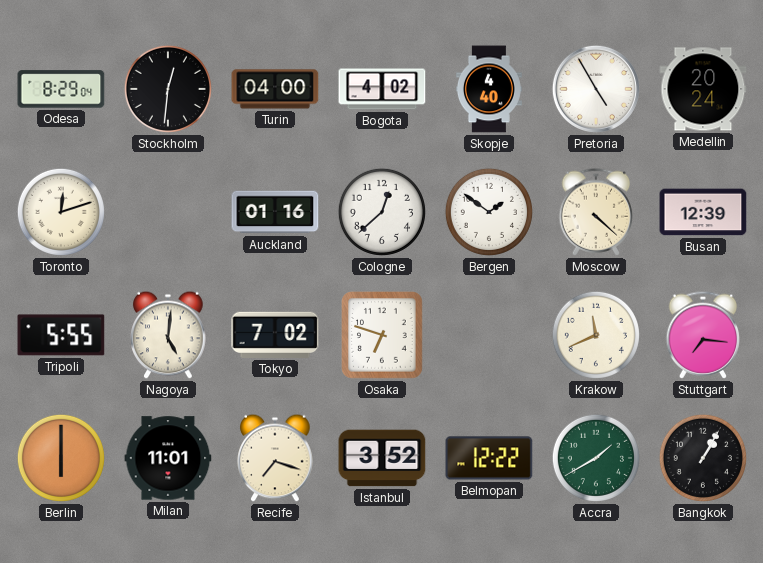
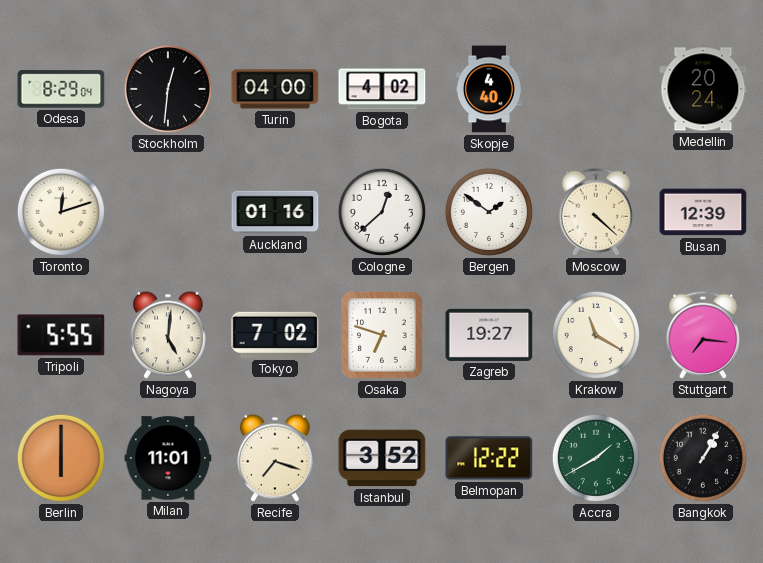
Pretoria: 4:55 -> none (596, 89)
Zagreb: none -> 19:27 (489, 335)
Krakow: 11:41 -> 11:20 (596, 335)
